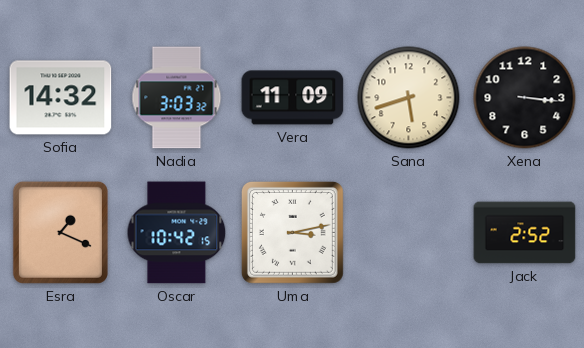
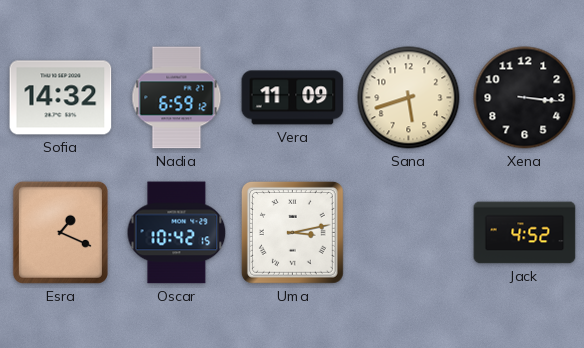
Nadia: 3:03 -> 6:59 (177, 98)
Jack: 2:52 -> 4:52 (525, 233)
